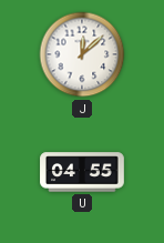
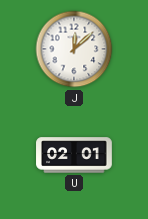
U: 04:55 -> 02:01 (74, 155)
